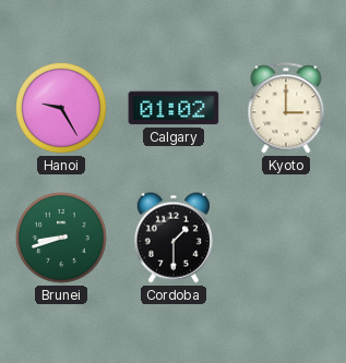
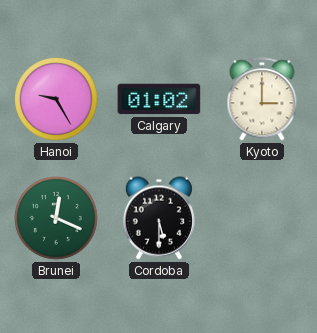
Brunei: 8:42 -> 12:19 (56, 218)
Cordoba: 1:30 -> 5:30 (159, 218)
